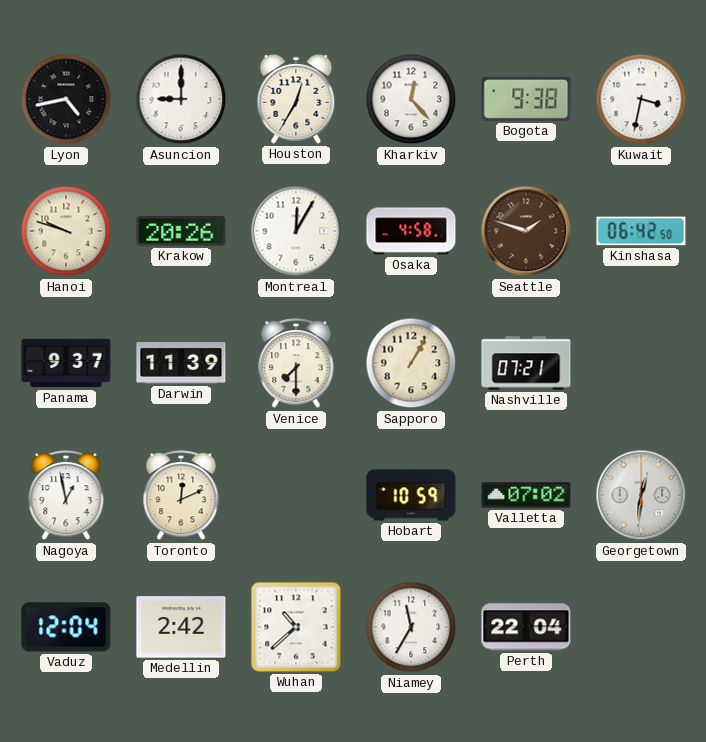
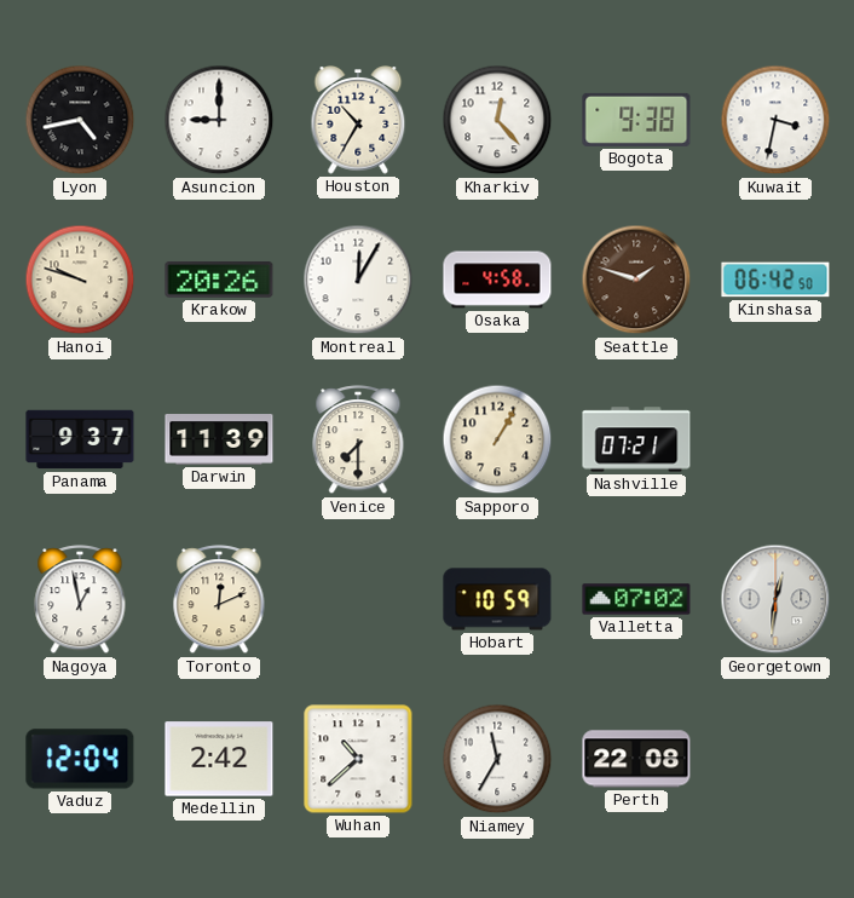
Houston: 12:35 -> 10:35 (358, 121)
Perth: 22:04 -> 22:08 (636, 759)
